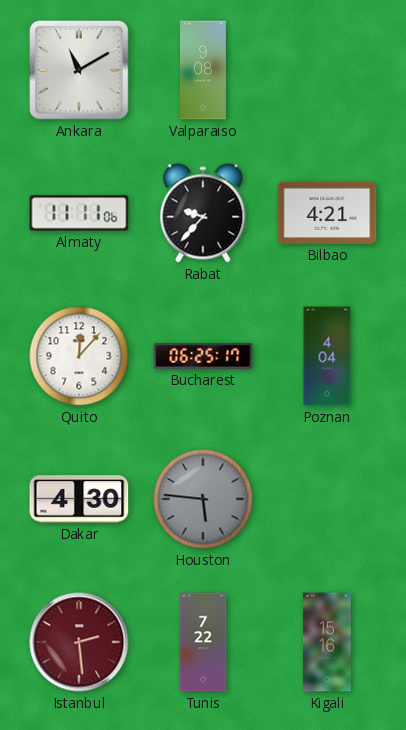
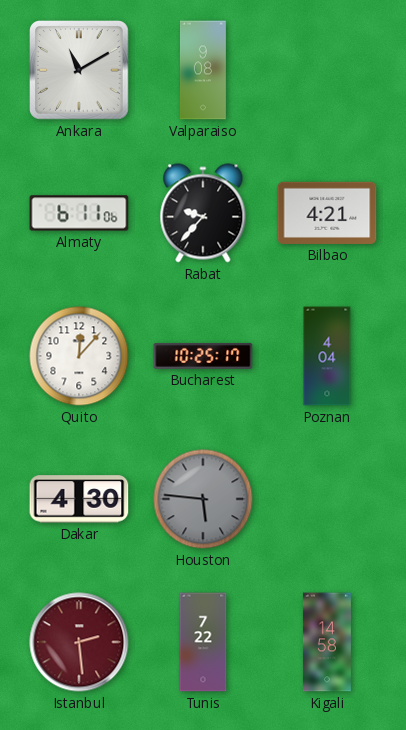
Almaty: 11:11 -> 6:11 (79, 213)
Bucharest: 06:25 -> 10:25 (203, 356)
Kigali: 15:16 -> 14:58 (327, 642)
